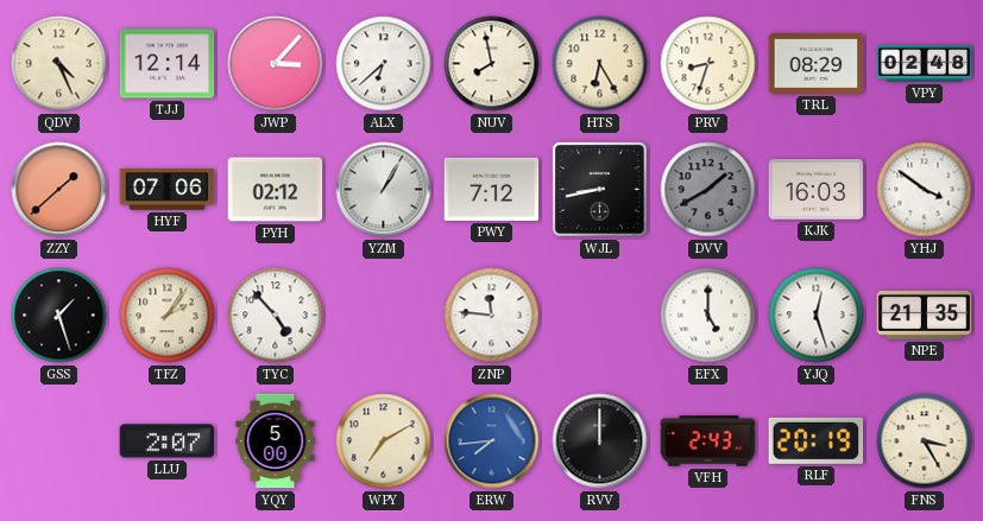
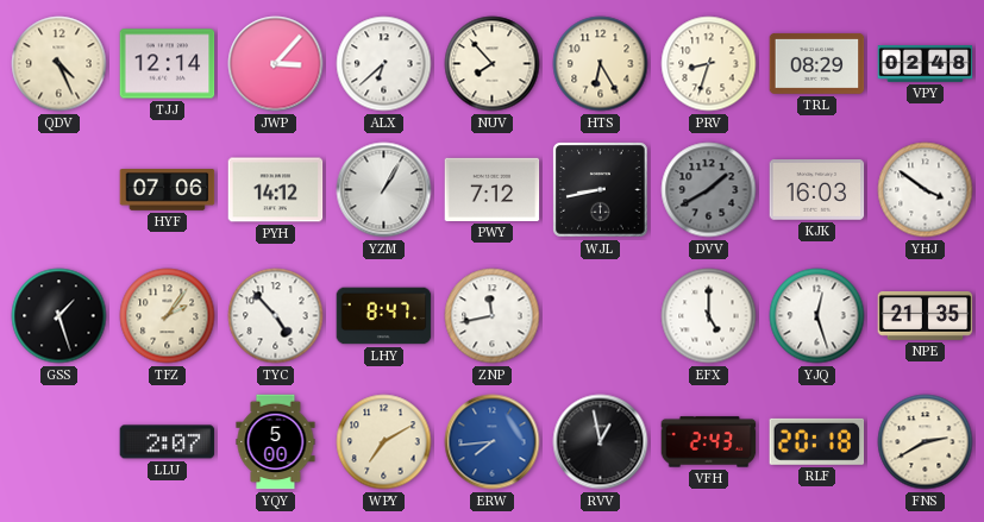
NUV: 7:58 -> 7:53 (493, 64)
ZZY: 1:38 -> none (59, 190)
PYH: 02:12 -> 14:12 (276, 190)
LHY: none -> 8:47 (384, 316)
ZNP: 11:46 -> 11:43 (493, 316)
RVV: 12:00 -> 12:58 (601, 442)
RLF: 20:19 -> 20:18 (817, 441)
FNS: 3:25 -> 2:40 (926, 442)
